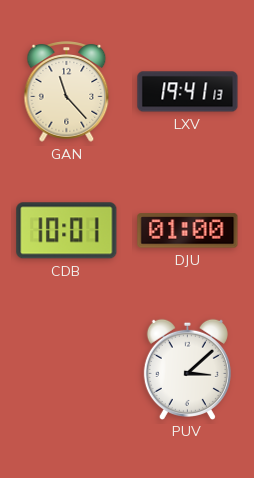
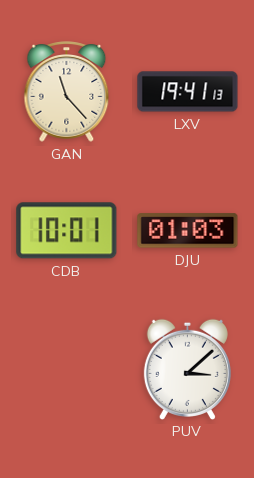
DJU: 01:00 -> 01:03 (188, 231)
